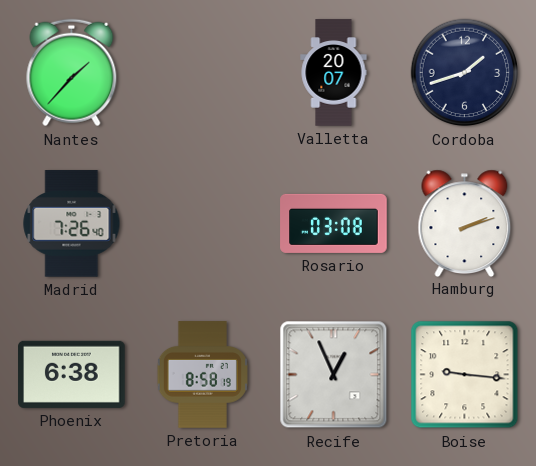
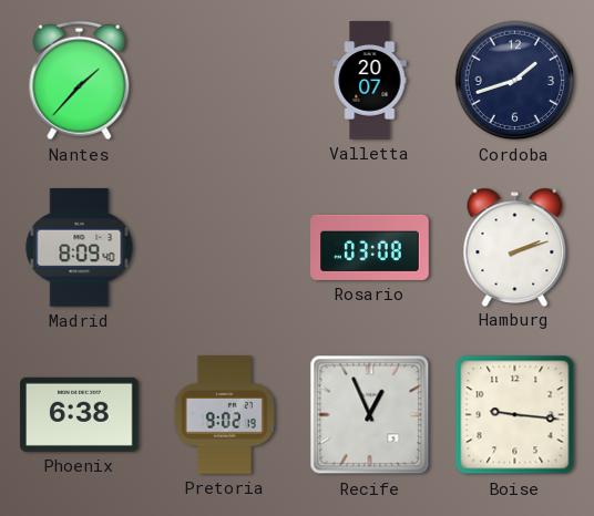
Madrid: 7:26 -> 8:09 (80, 248)
Pretoria: 8:58 -> 9:02 (224, 415)
